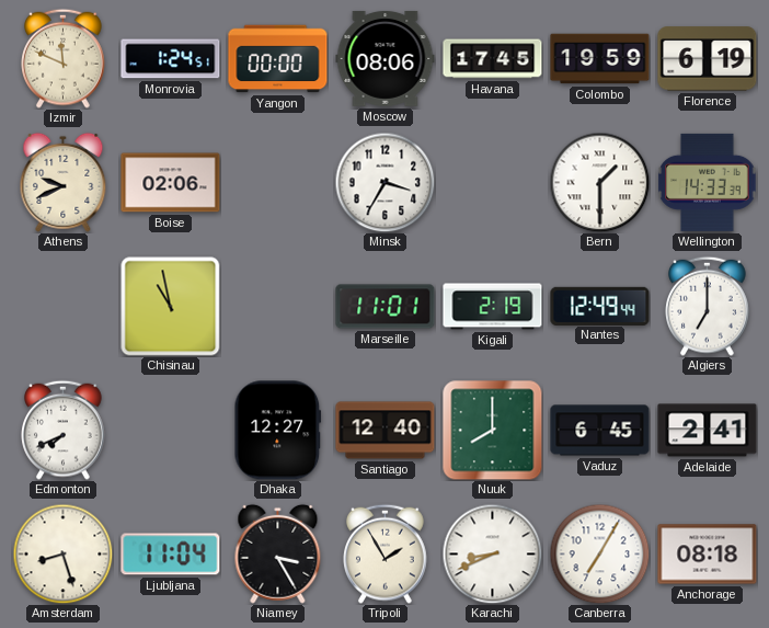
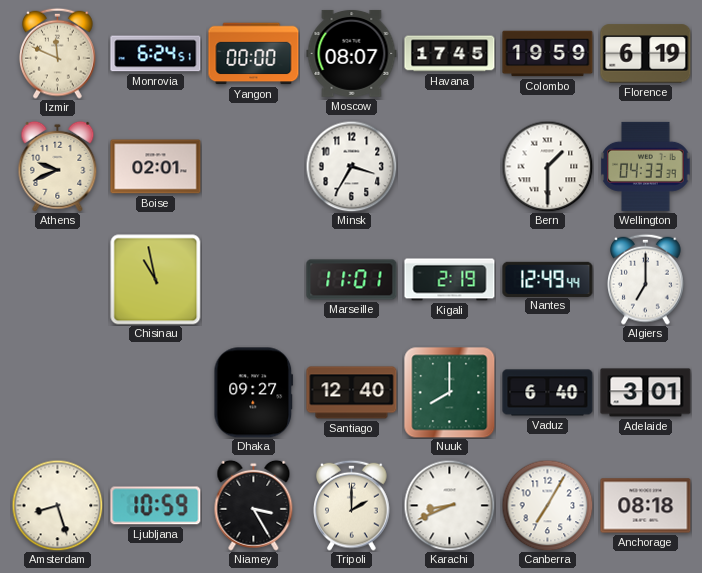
Monrovia: 1:24 -> 6:24 (156, 54)
Moscow: 08:06 -> 08:07 (352, 54)
Boise: 02:06 -> 02:01 (156, 167)
Wellington: 14:33 -> 04:33 (646, 166)
Edmonton: 7:41 -> none (64, 430)
Dhaka: 12:27 -> 09:27 (254, 393)
Vaduz: 6:45 -> 6:40 (548, 393)
Adelaide: 2:41 -> 3:01 (646, 393)
Ljubljana: 11:04 -> 10:59 (156, 506)
Tripoli: 1:55 -> 2:00 (352, 505)
